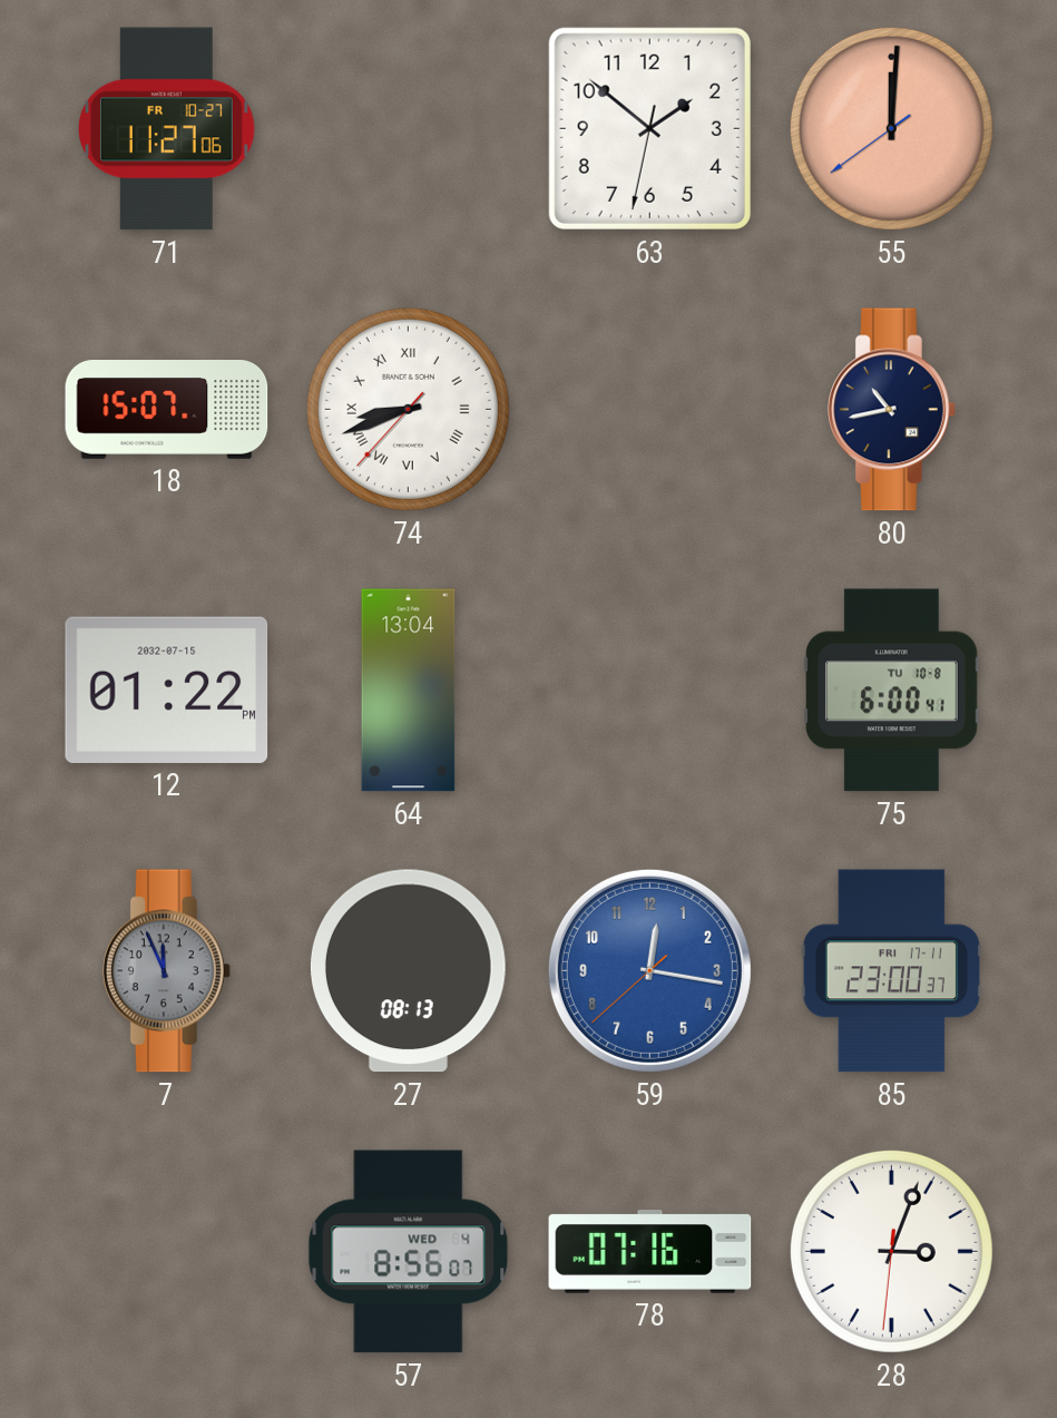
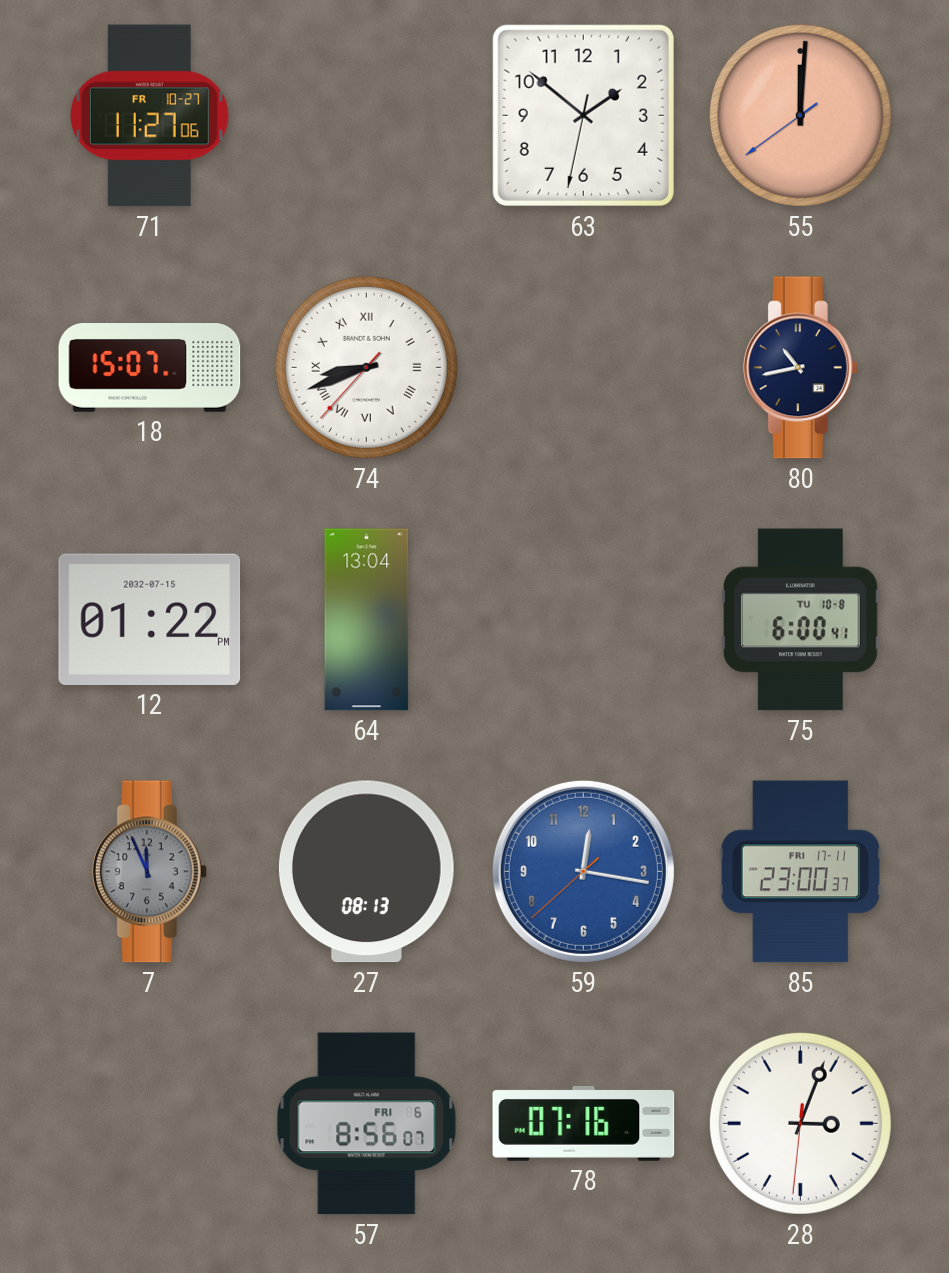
57 date: WED 4 -> FRI 6 (367, 1124)
